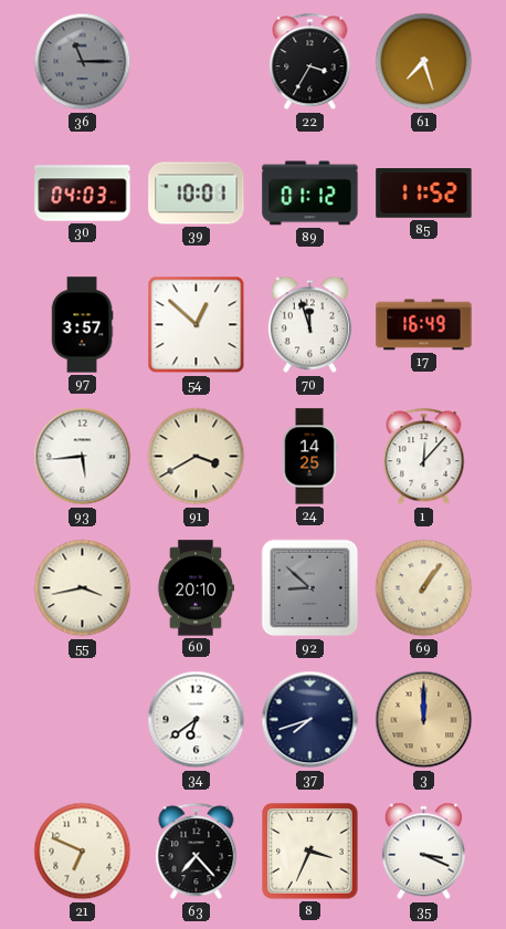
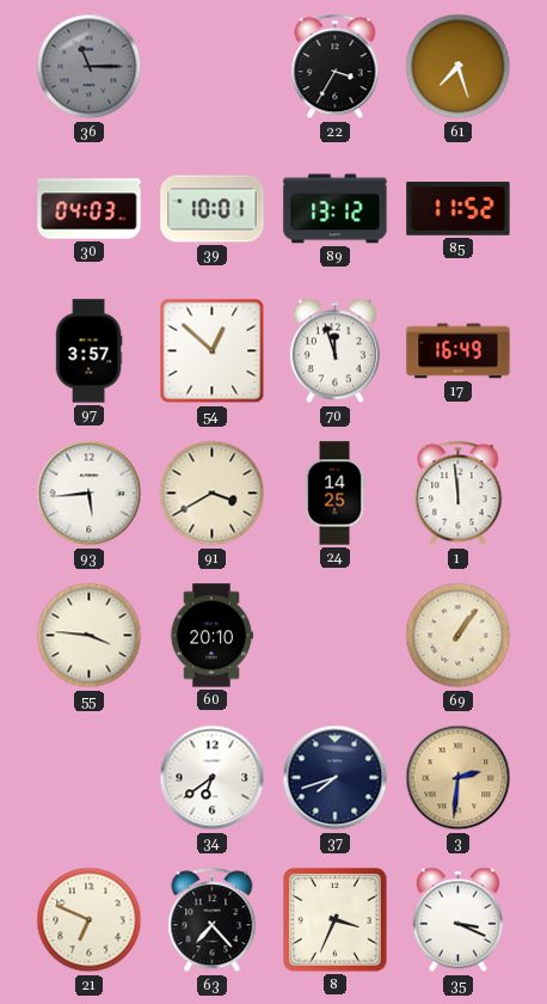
89: 01:12 -> 13:12 (336, 209)
1: 12:07 -> 11:59 (459, 494)
55: 3:43 -> 3:46 (90, 636)
92: 8:52 -> none (310, 588)
3: 12:00 -> 2:31 (459, 778)
